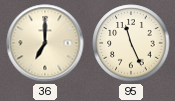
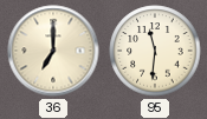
95: 11:26 -> 11:31 (155, 51)
